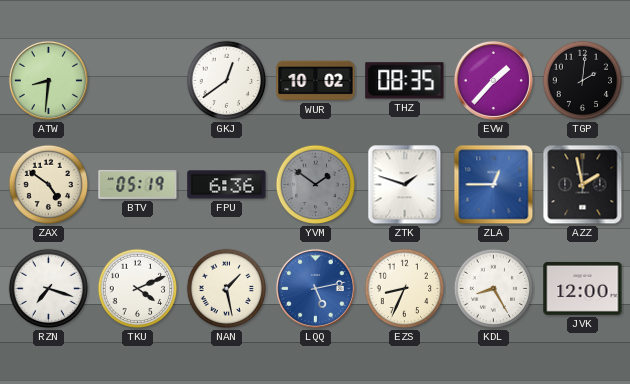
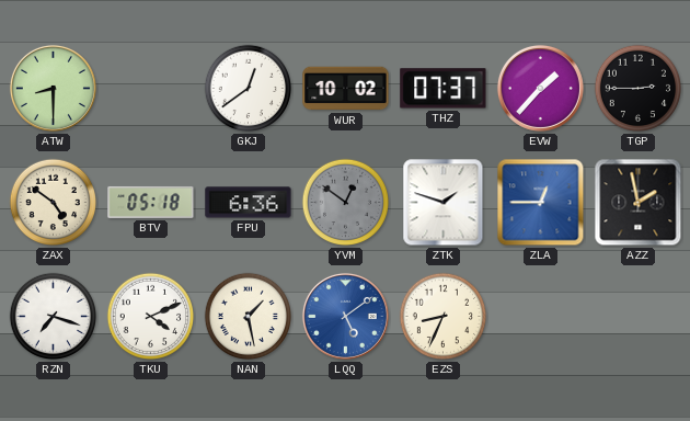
ATW: 8:31 -> 8:30 (53, 88)
THZ: 08:35 -> 07:37 (444, 89)
TGP: 2:01 -> 2:45 (639, 89)
BTV: 05:19 -> 05:18 (151, 202)
YVM: 1:51 -> 12:51 (346, 203)
LQQ: 5:13 -> 5:09 (345, 316)
KDL: 8:25 -> none (494, 289)
JVK: 12:00 -> none (583, 288)
